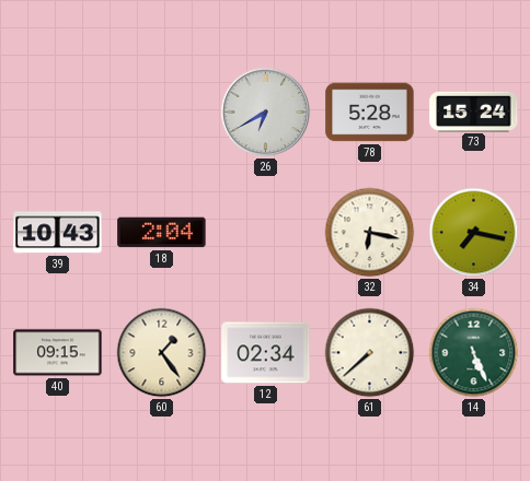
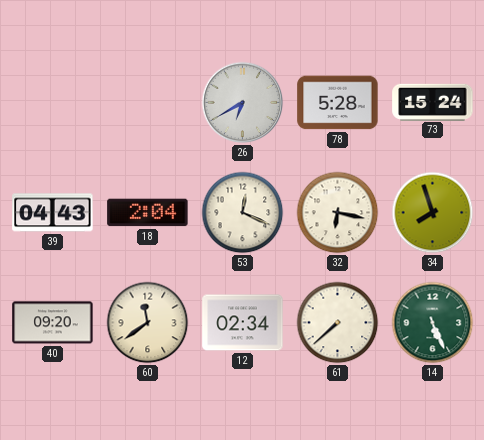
39: 10:43 -> 04:43 (53, 213)
53: none -> 12:19 (243, 213)
34: 7:17 -> 7:57 (433, 213)
40: 09:15 -> 09:20 (53, 323)
60: 1:24 -> 11:39 (148, 323)
